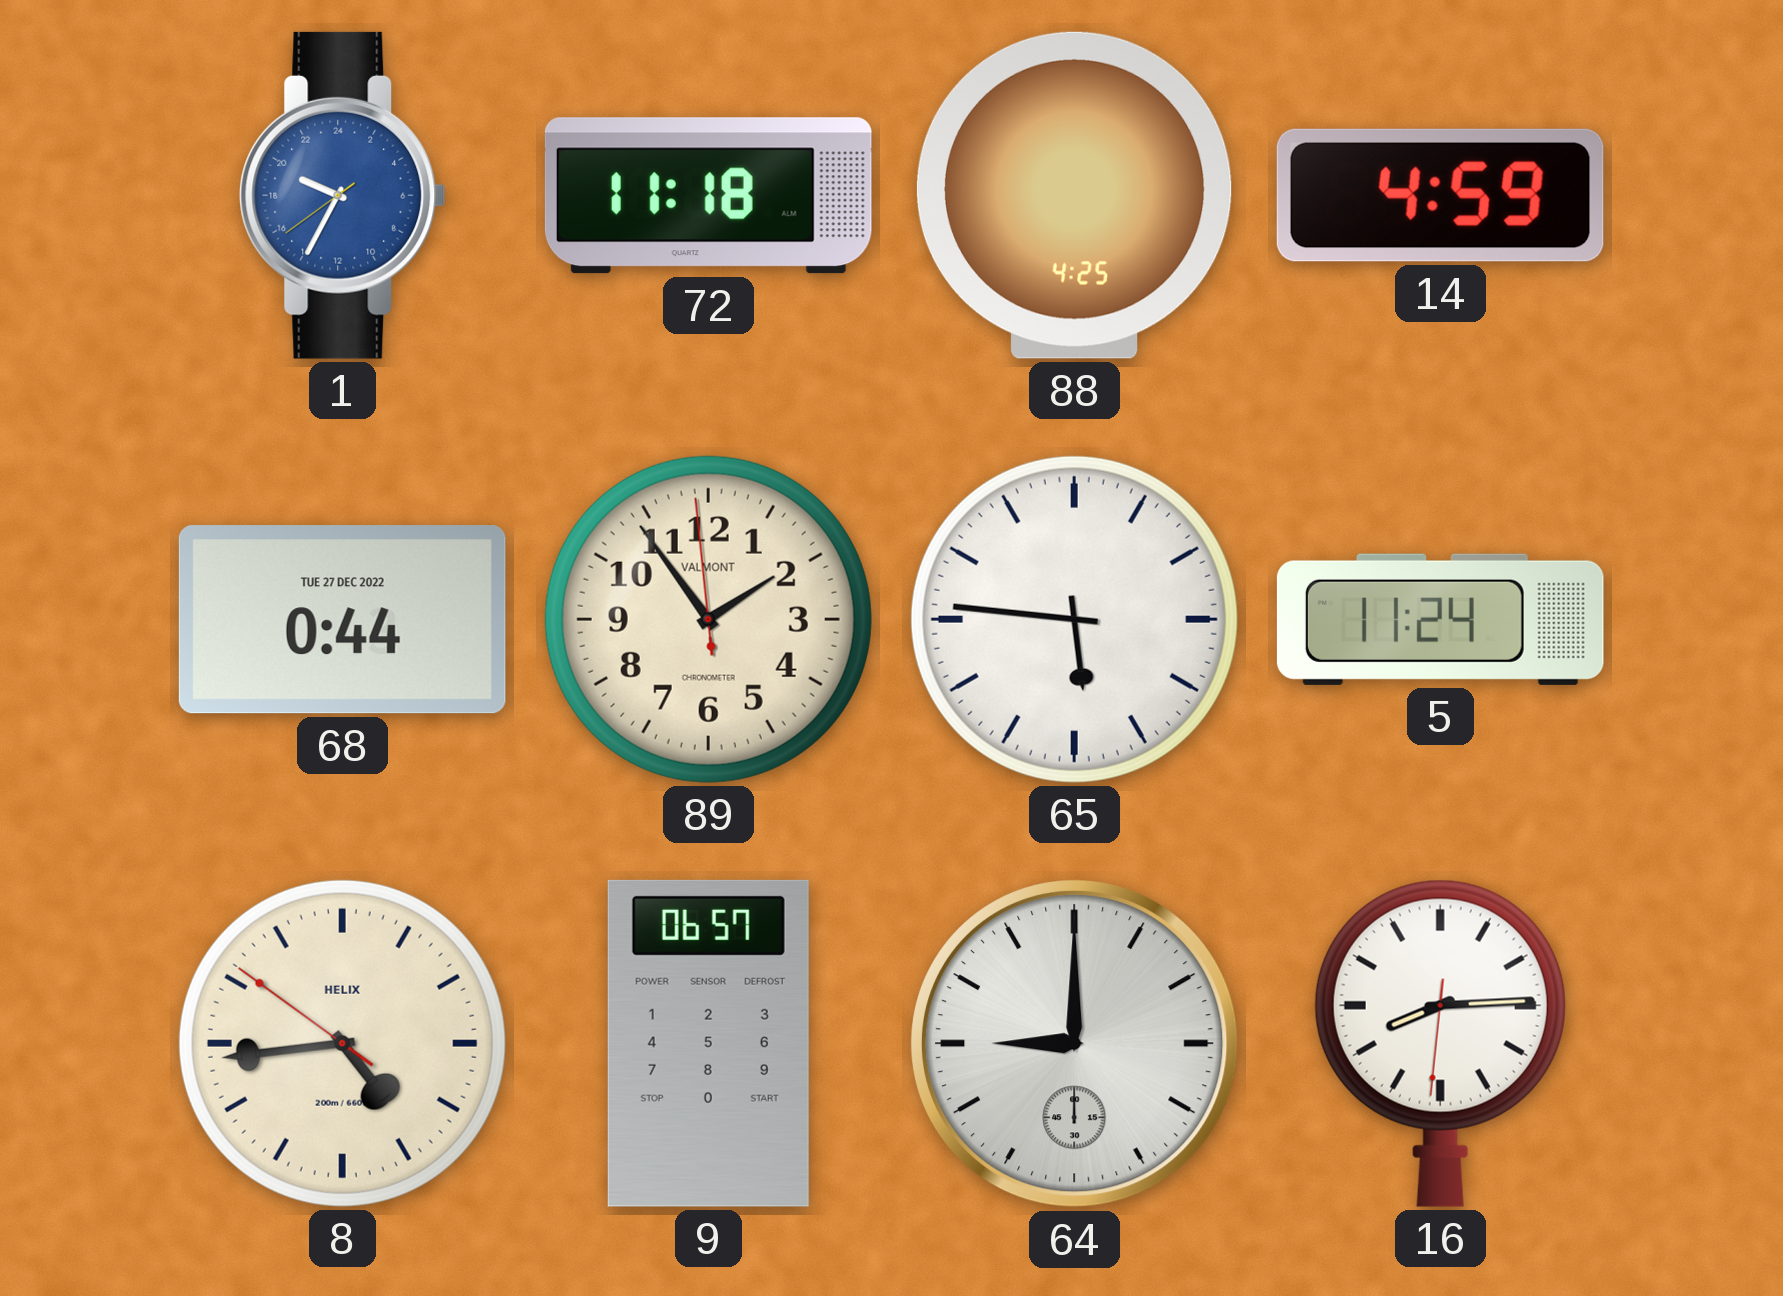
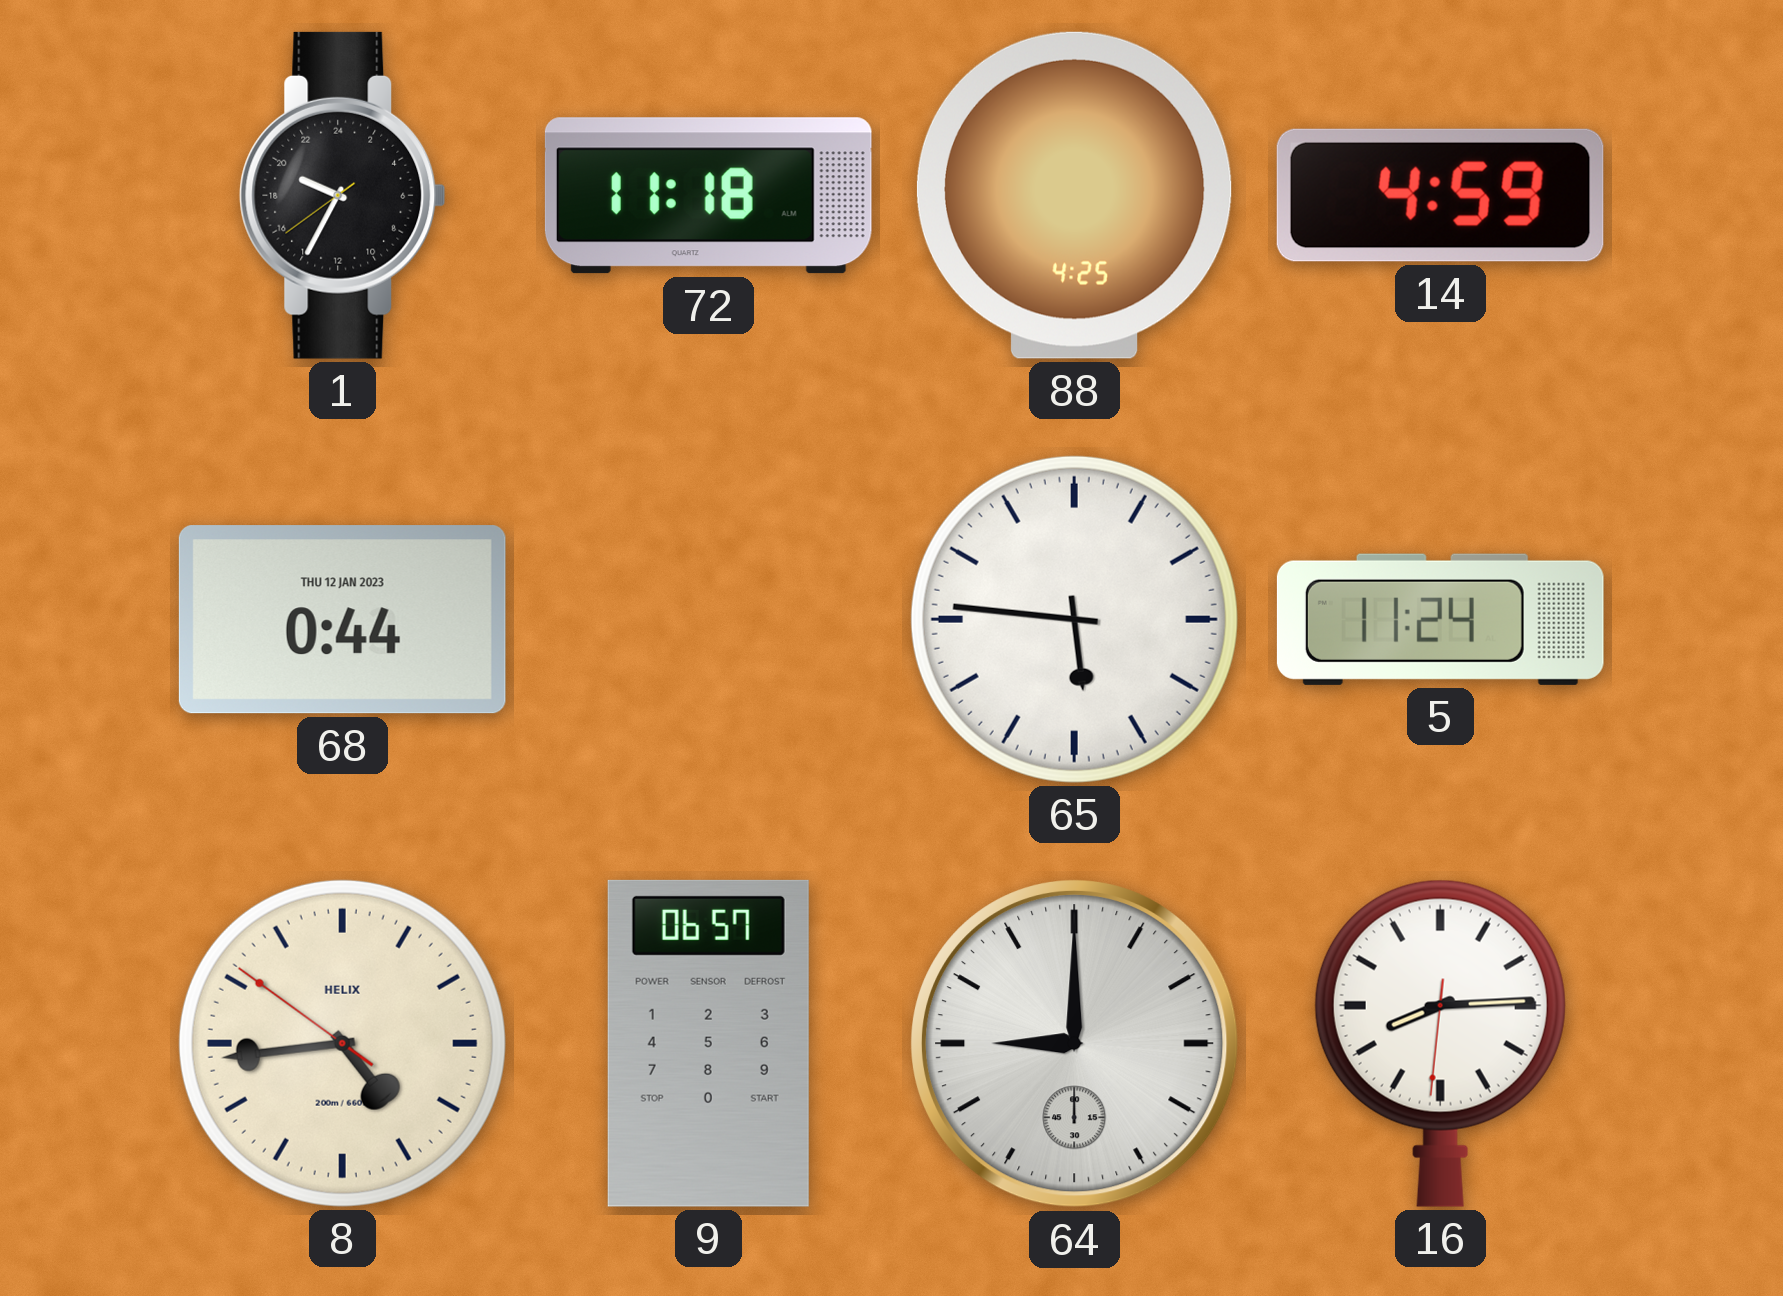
1 dial: blue -> black (343, 195)
68 date: TUE 27 DEC 2022 -> THU 12 JAN 2023 (342, 620)
89: 1:53 -> none (708, 619)
